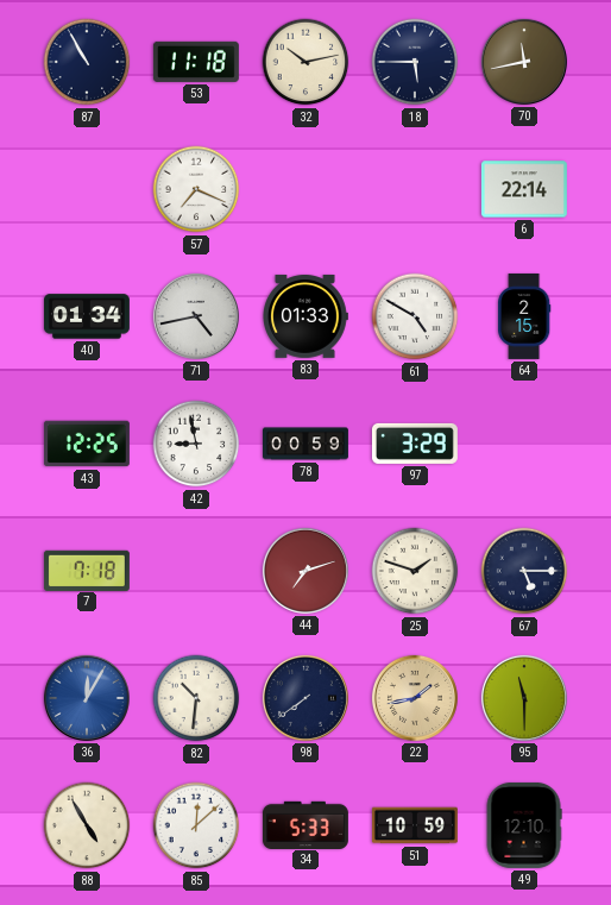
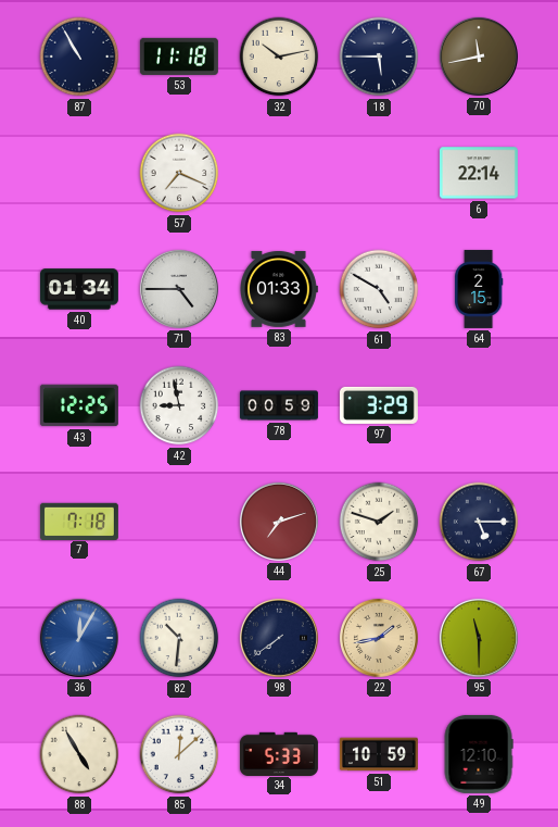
71: 4:43 -> 4:45 (179, 289)
